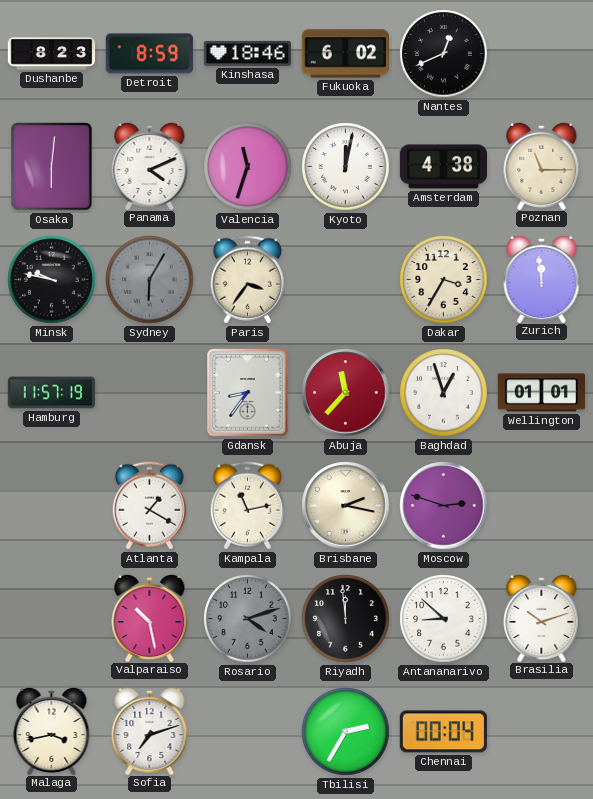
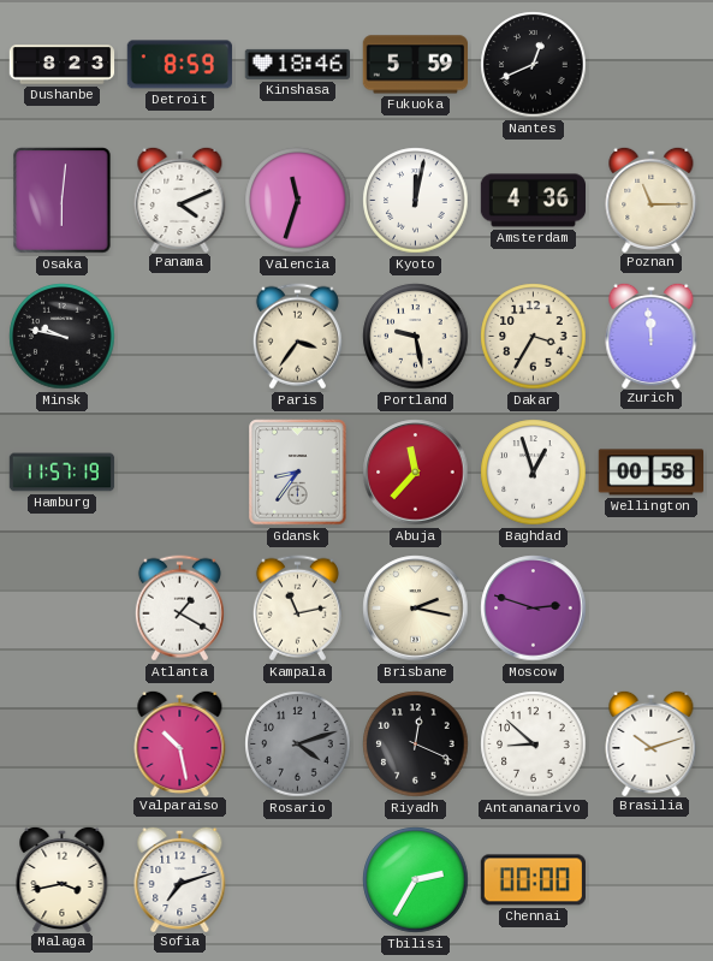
Fukuoka: 6:02 -> 5:59 (415, 65)
Amsterdam: 4:38 -> 4:36 (533, 201)
Sydney: 6:05 -> none (150, 280)
Portland: none -> 9:28 (416, 337)
Wellington: 01:01 -> 00:58 (650, 473)
Riyadh: 11:59 -> 12:19 (416, 745)
Chennai: 00:04 -> 00:00 (533, 880)
